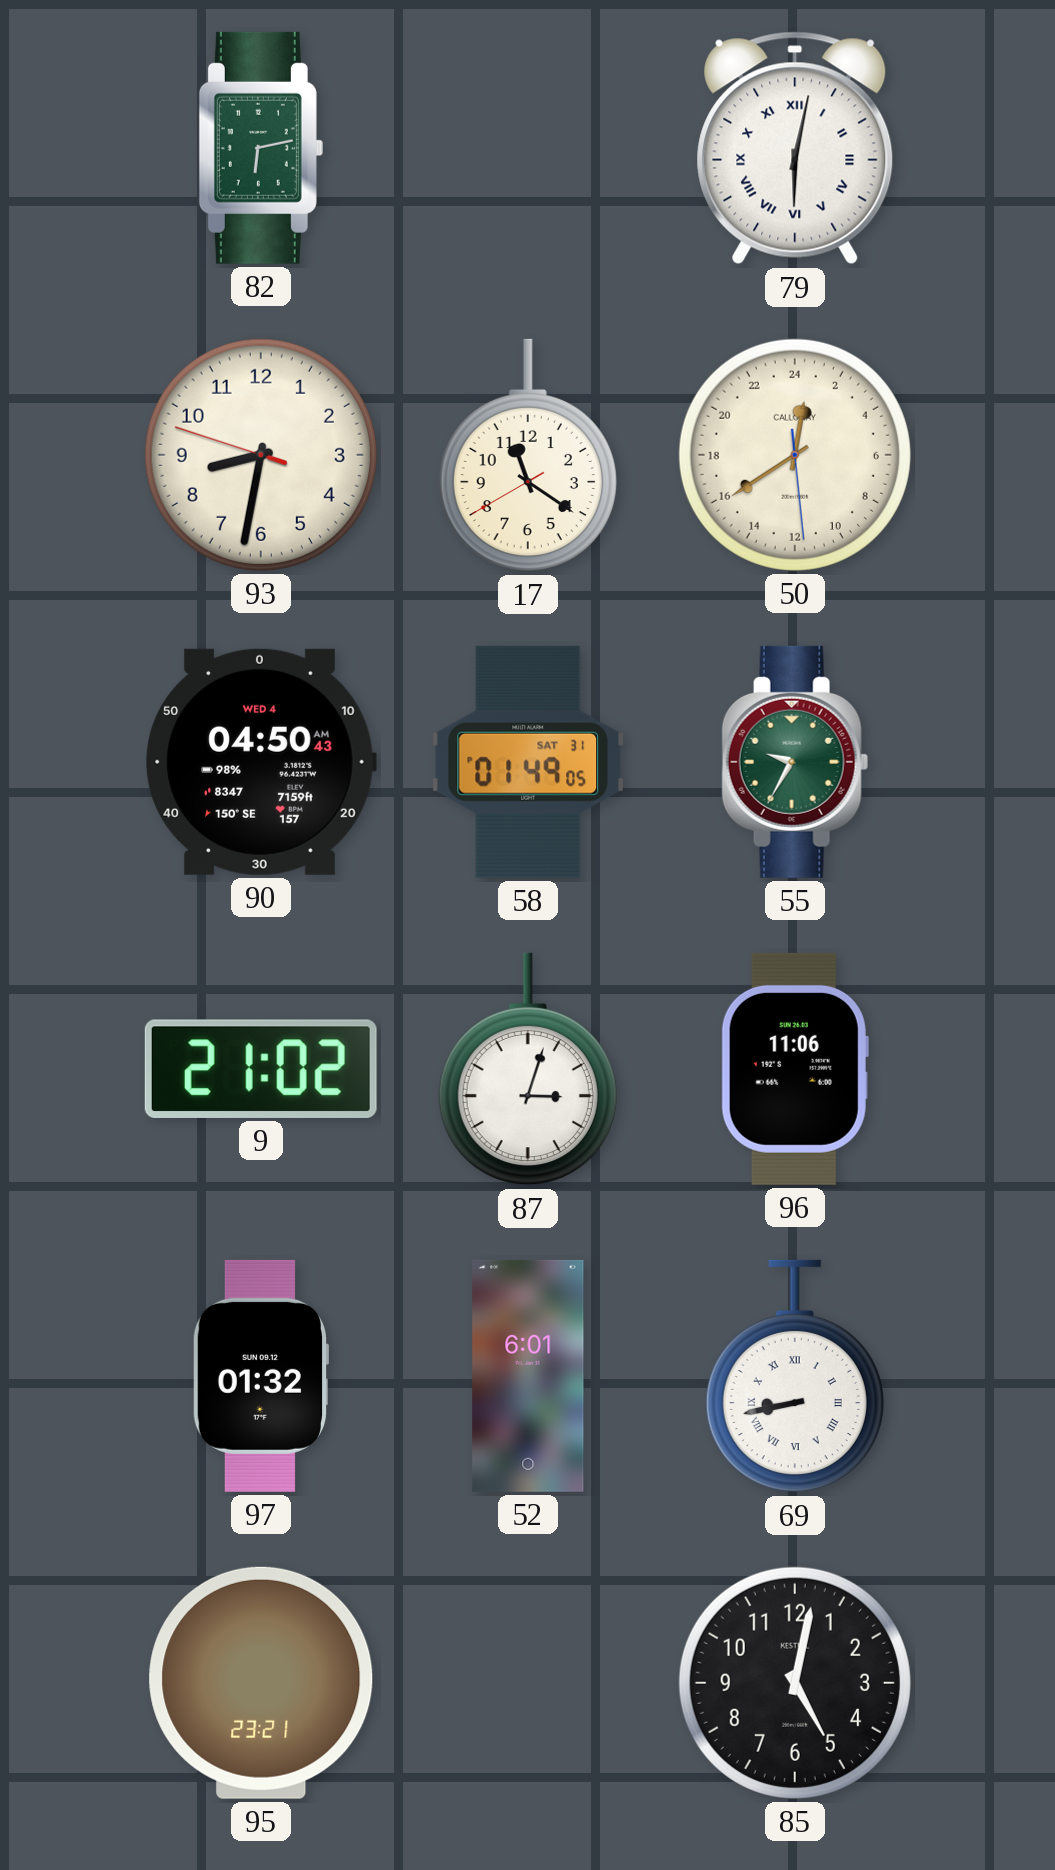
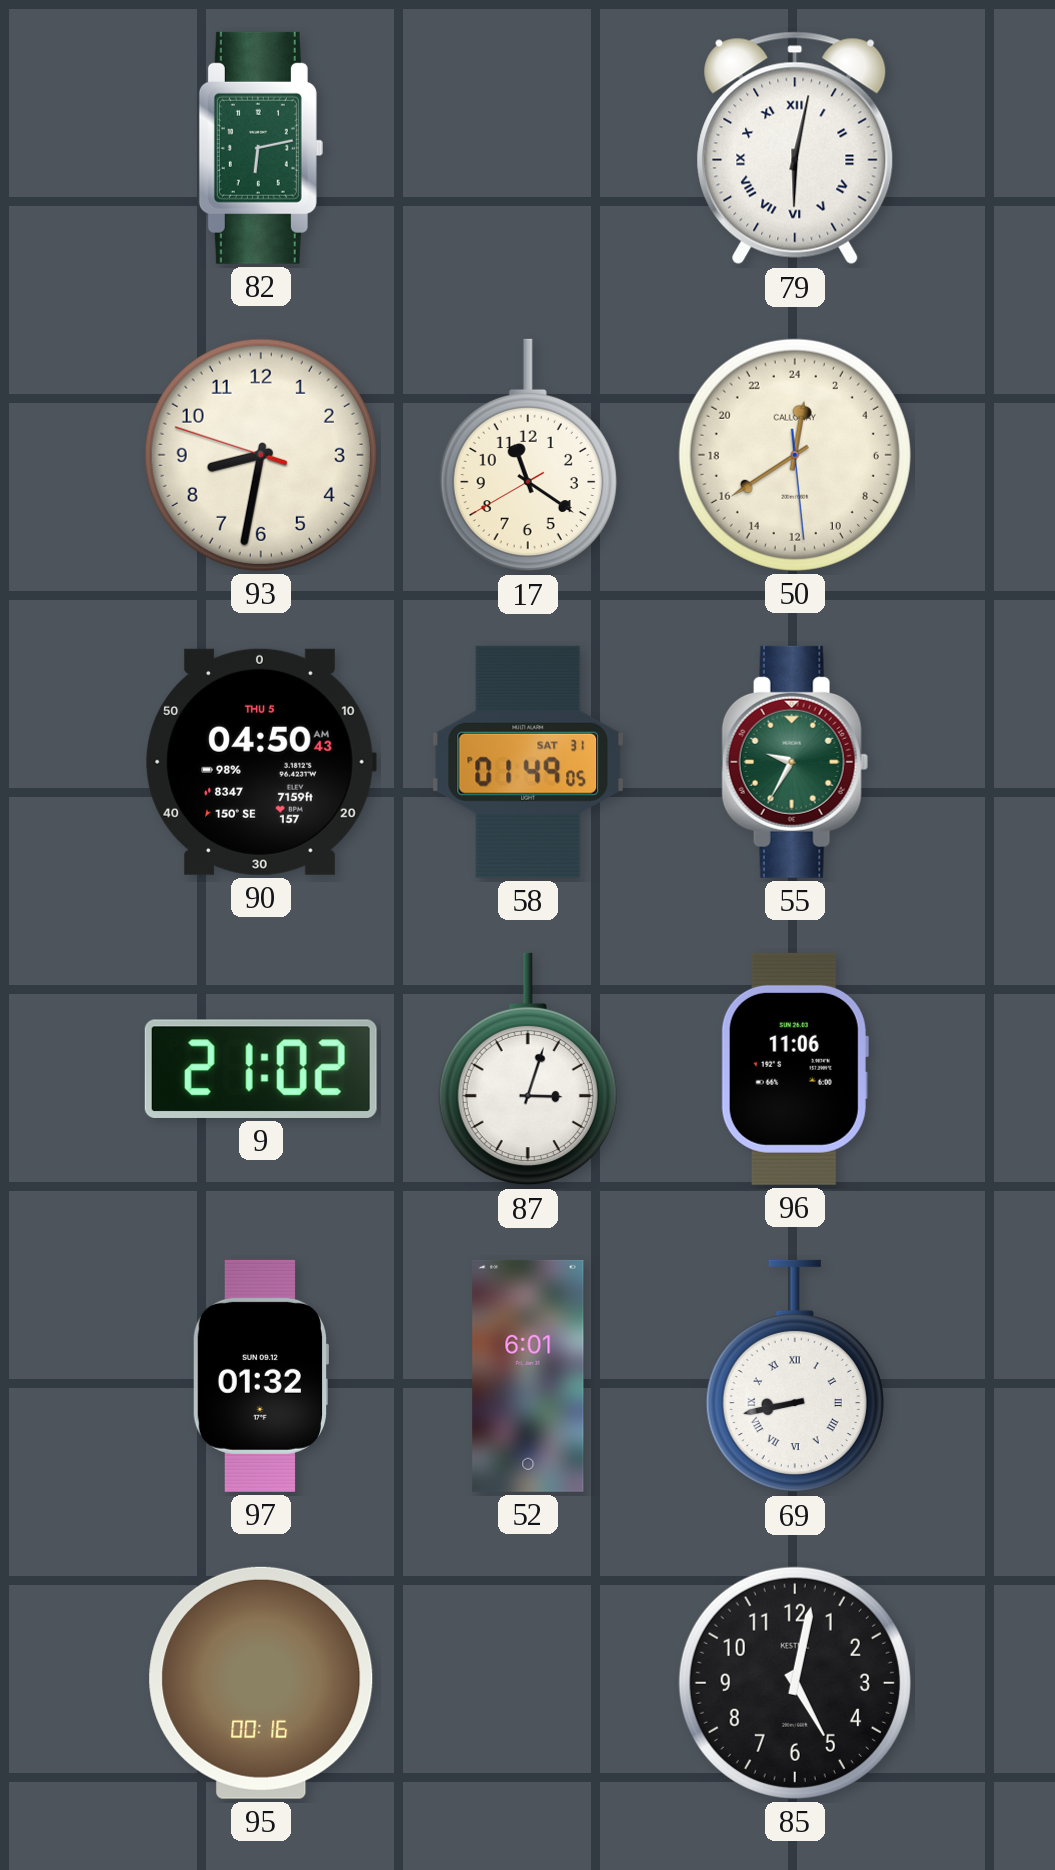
90 date: WED 4 -> THU 5 (261, 762)
95: 23:21 -> 00:16 (261, 1683)
